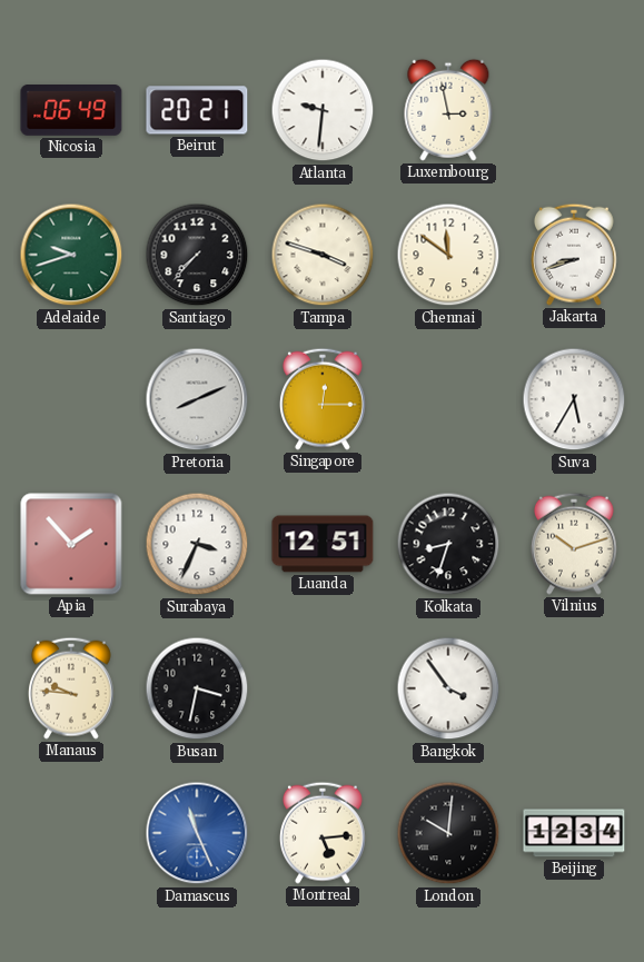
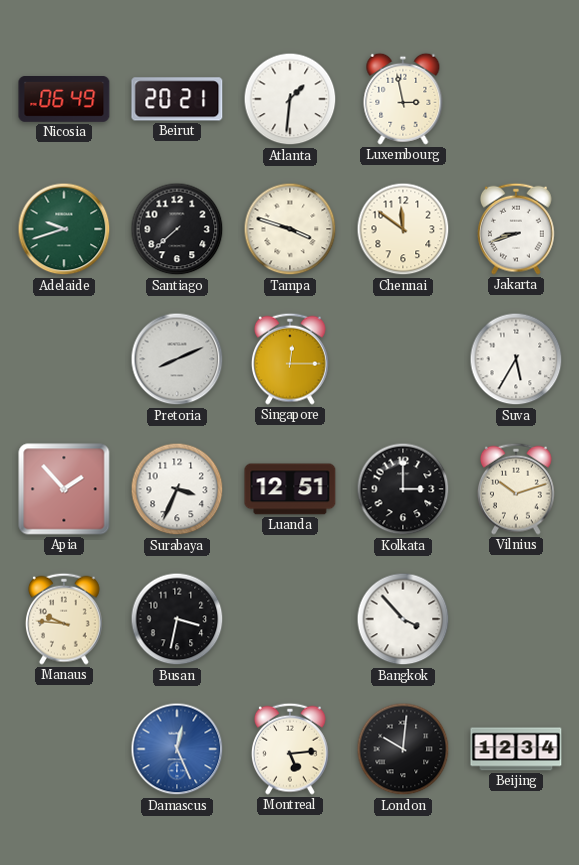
Atlanta: 9:31 -> 1:31 (290, 99)
Santiago: 7:37 -> 7:38 (177, 229)
Kolkata: 8:33 -> 3:00 (403, 489)
Bangkok: 3:54 -> 3:53 (403, 619)
Damascus: 11:26 -> 12:26 (177, 749)
